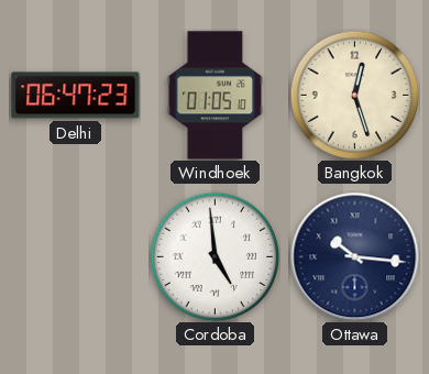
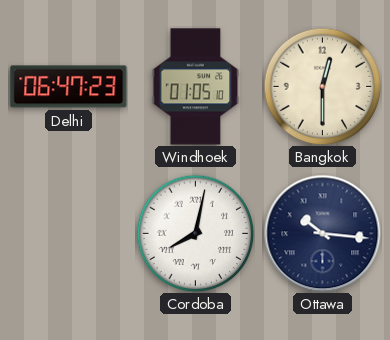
Bangkok: 12:27 -> 12:30 (322, 86)
Cordoba: 4:59 -> 8:02 (195, 233)
